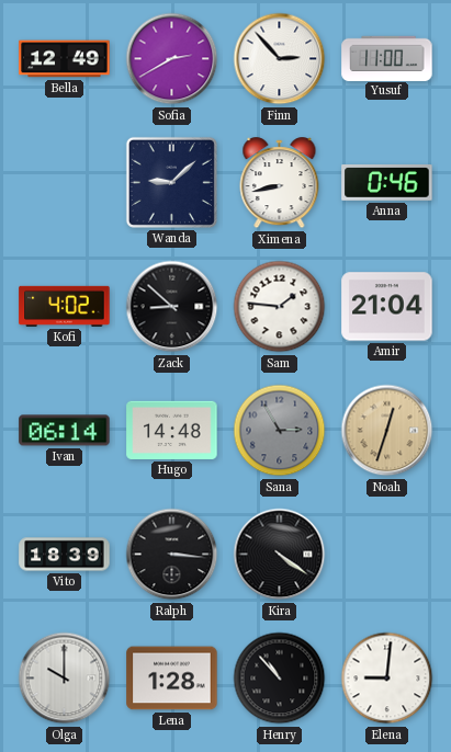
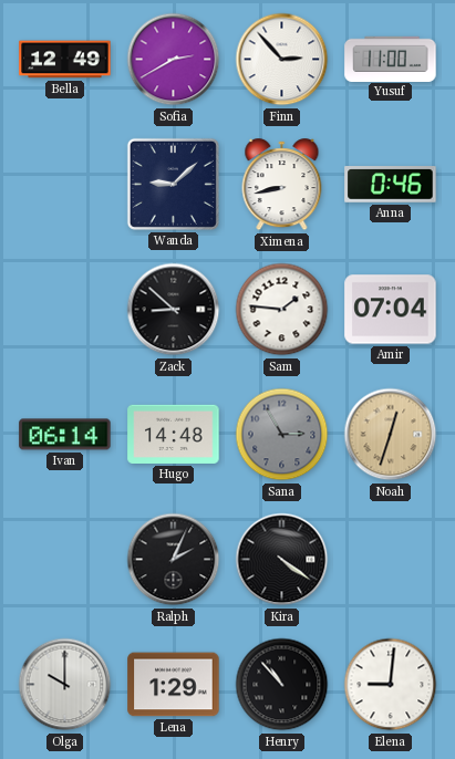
Kofi: 4:02 -> none (65, 306)
Amir: 21:04 -> 07:04 (391, 310)
Vito: 18:39 -> none (65, 555)
Ralph: 3:16 -> 2:04 (174, 560)
Lena: 1:28 -> 1:29 (174, 685)
